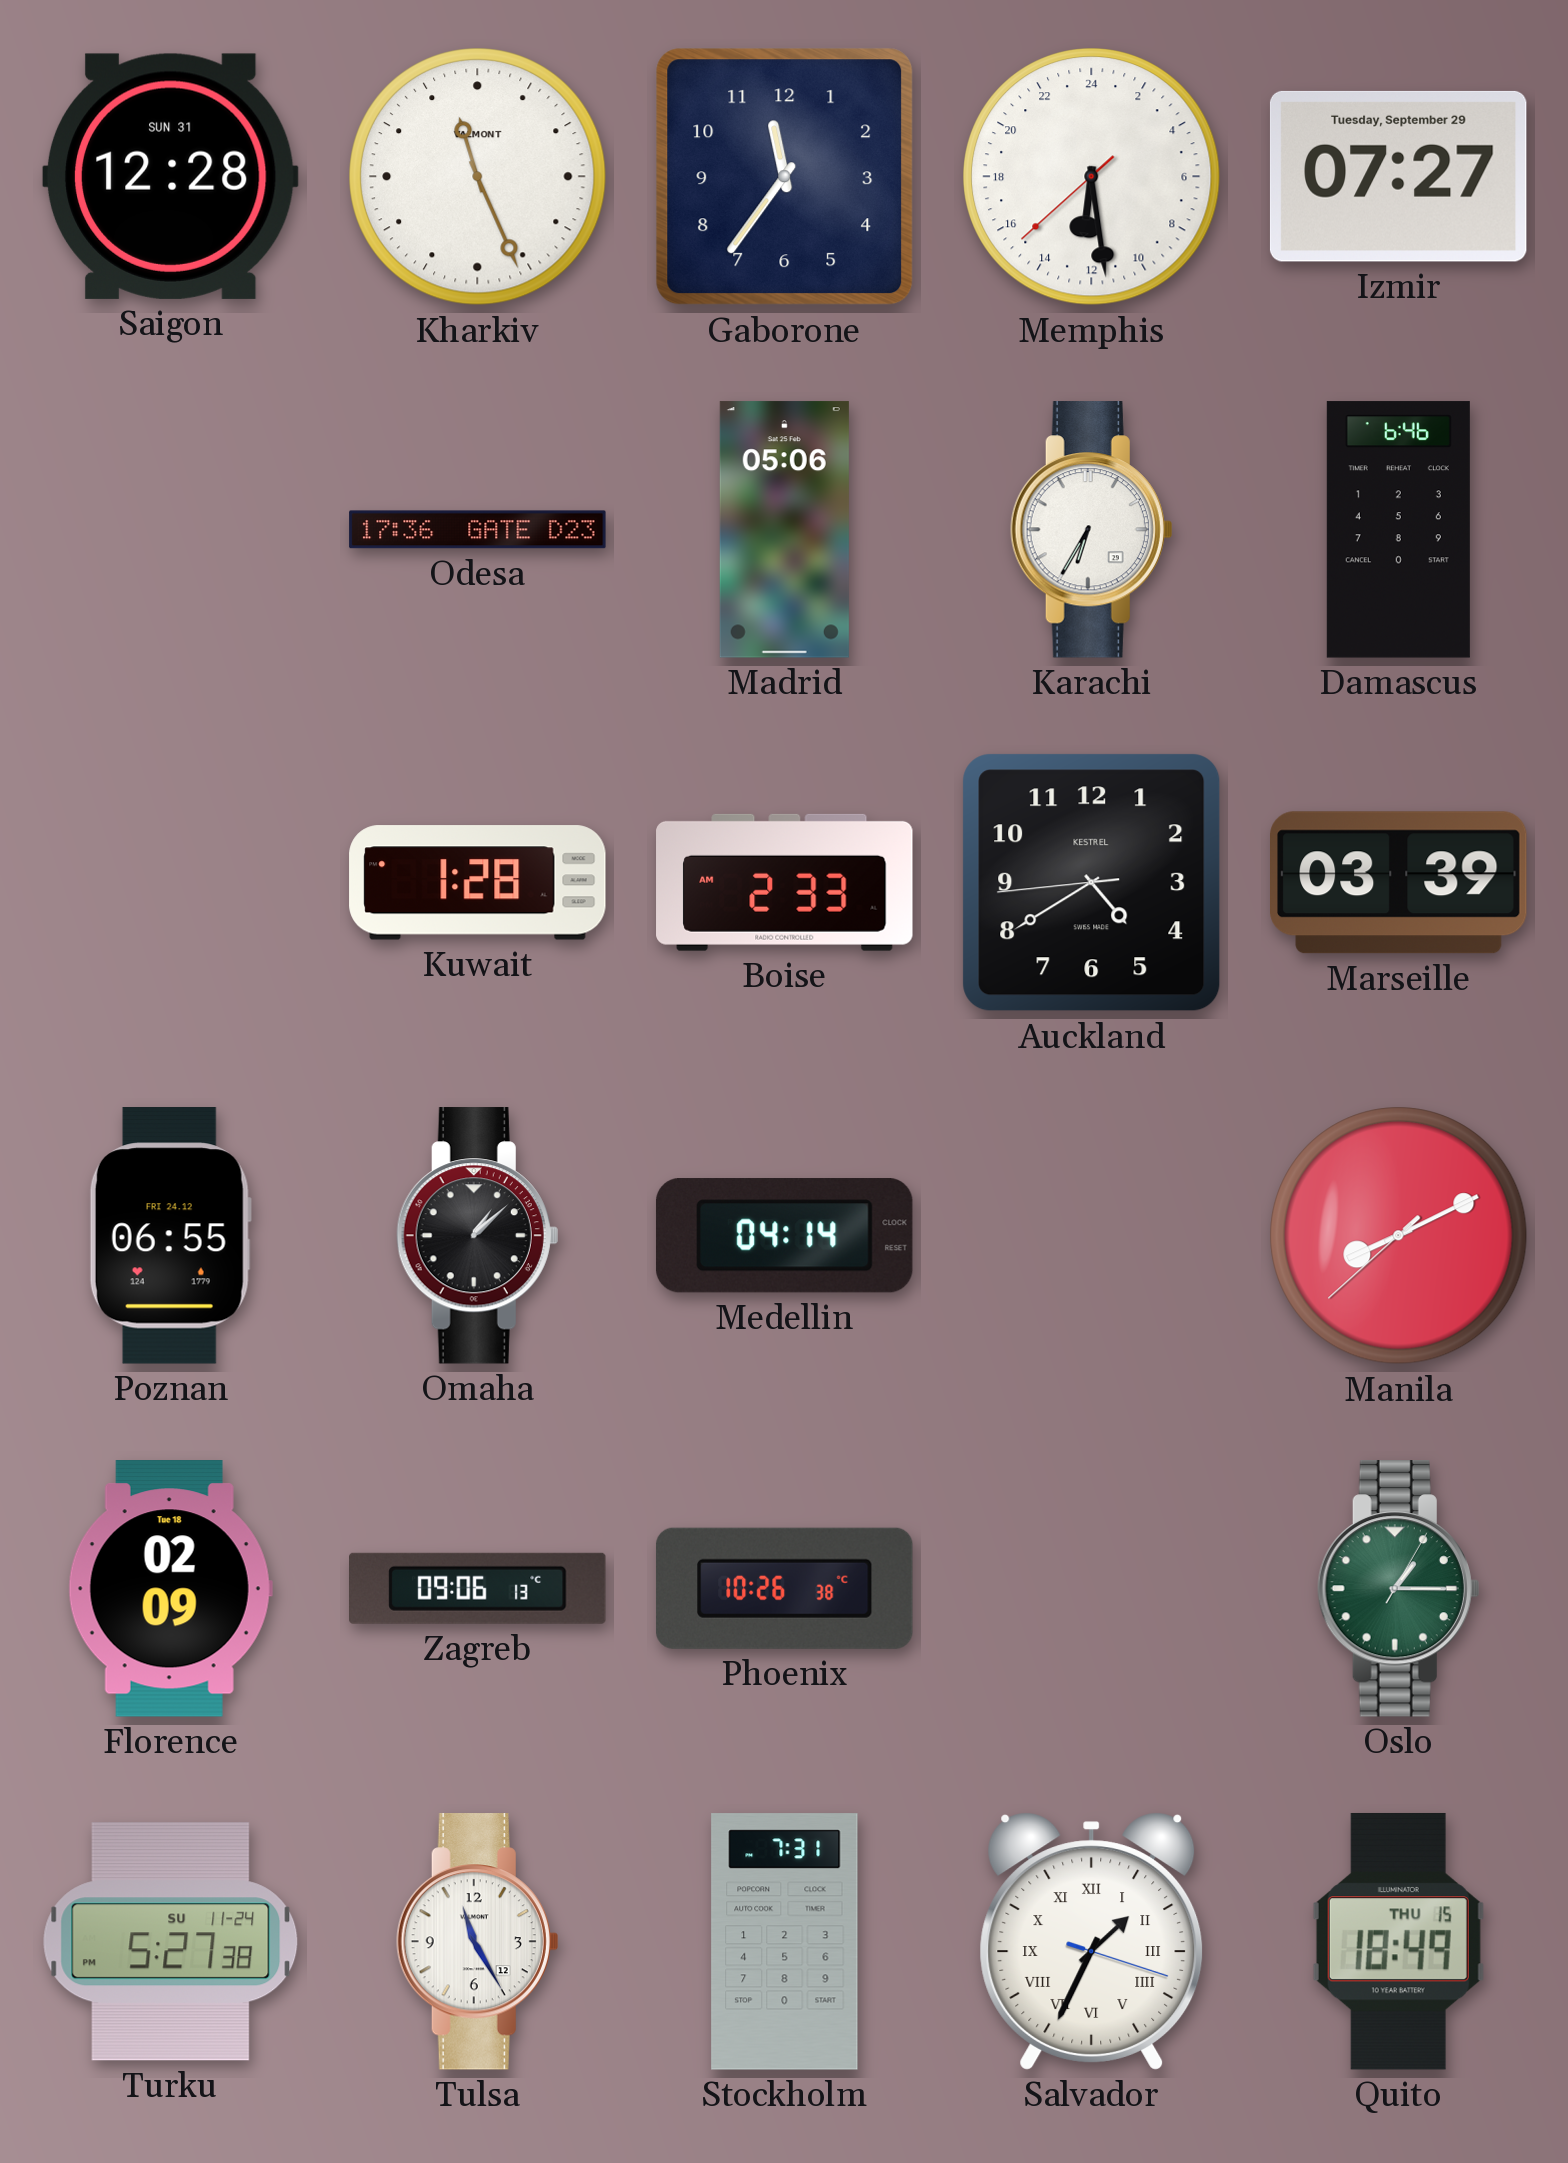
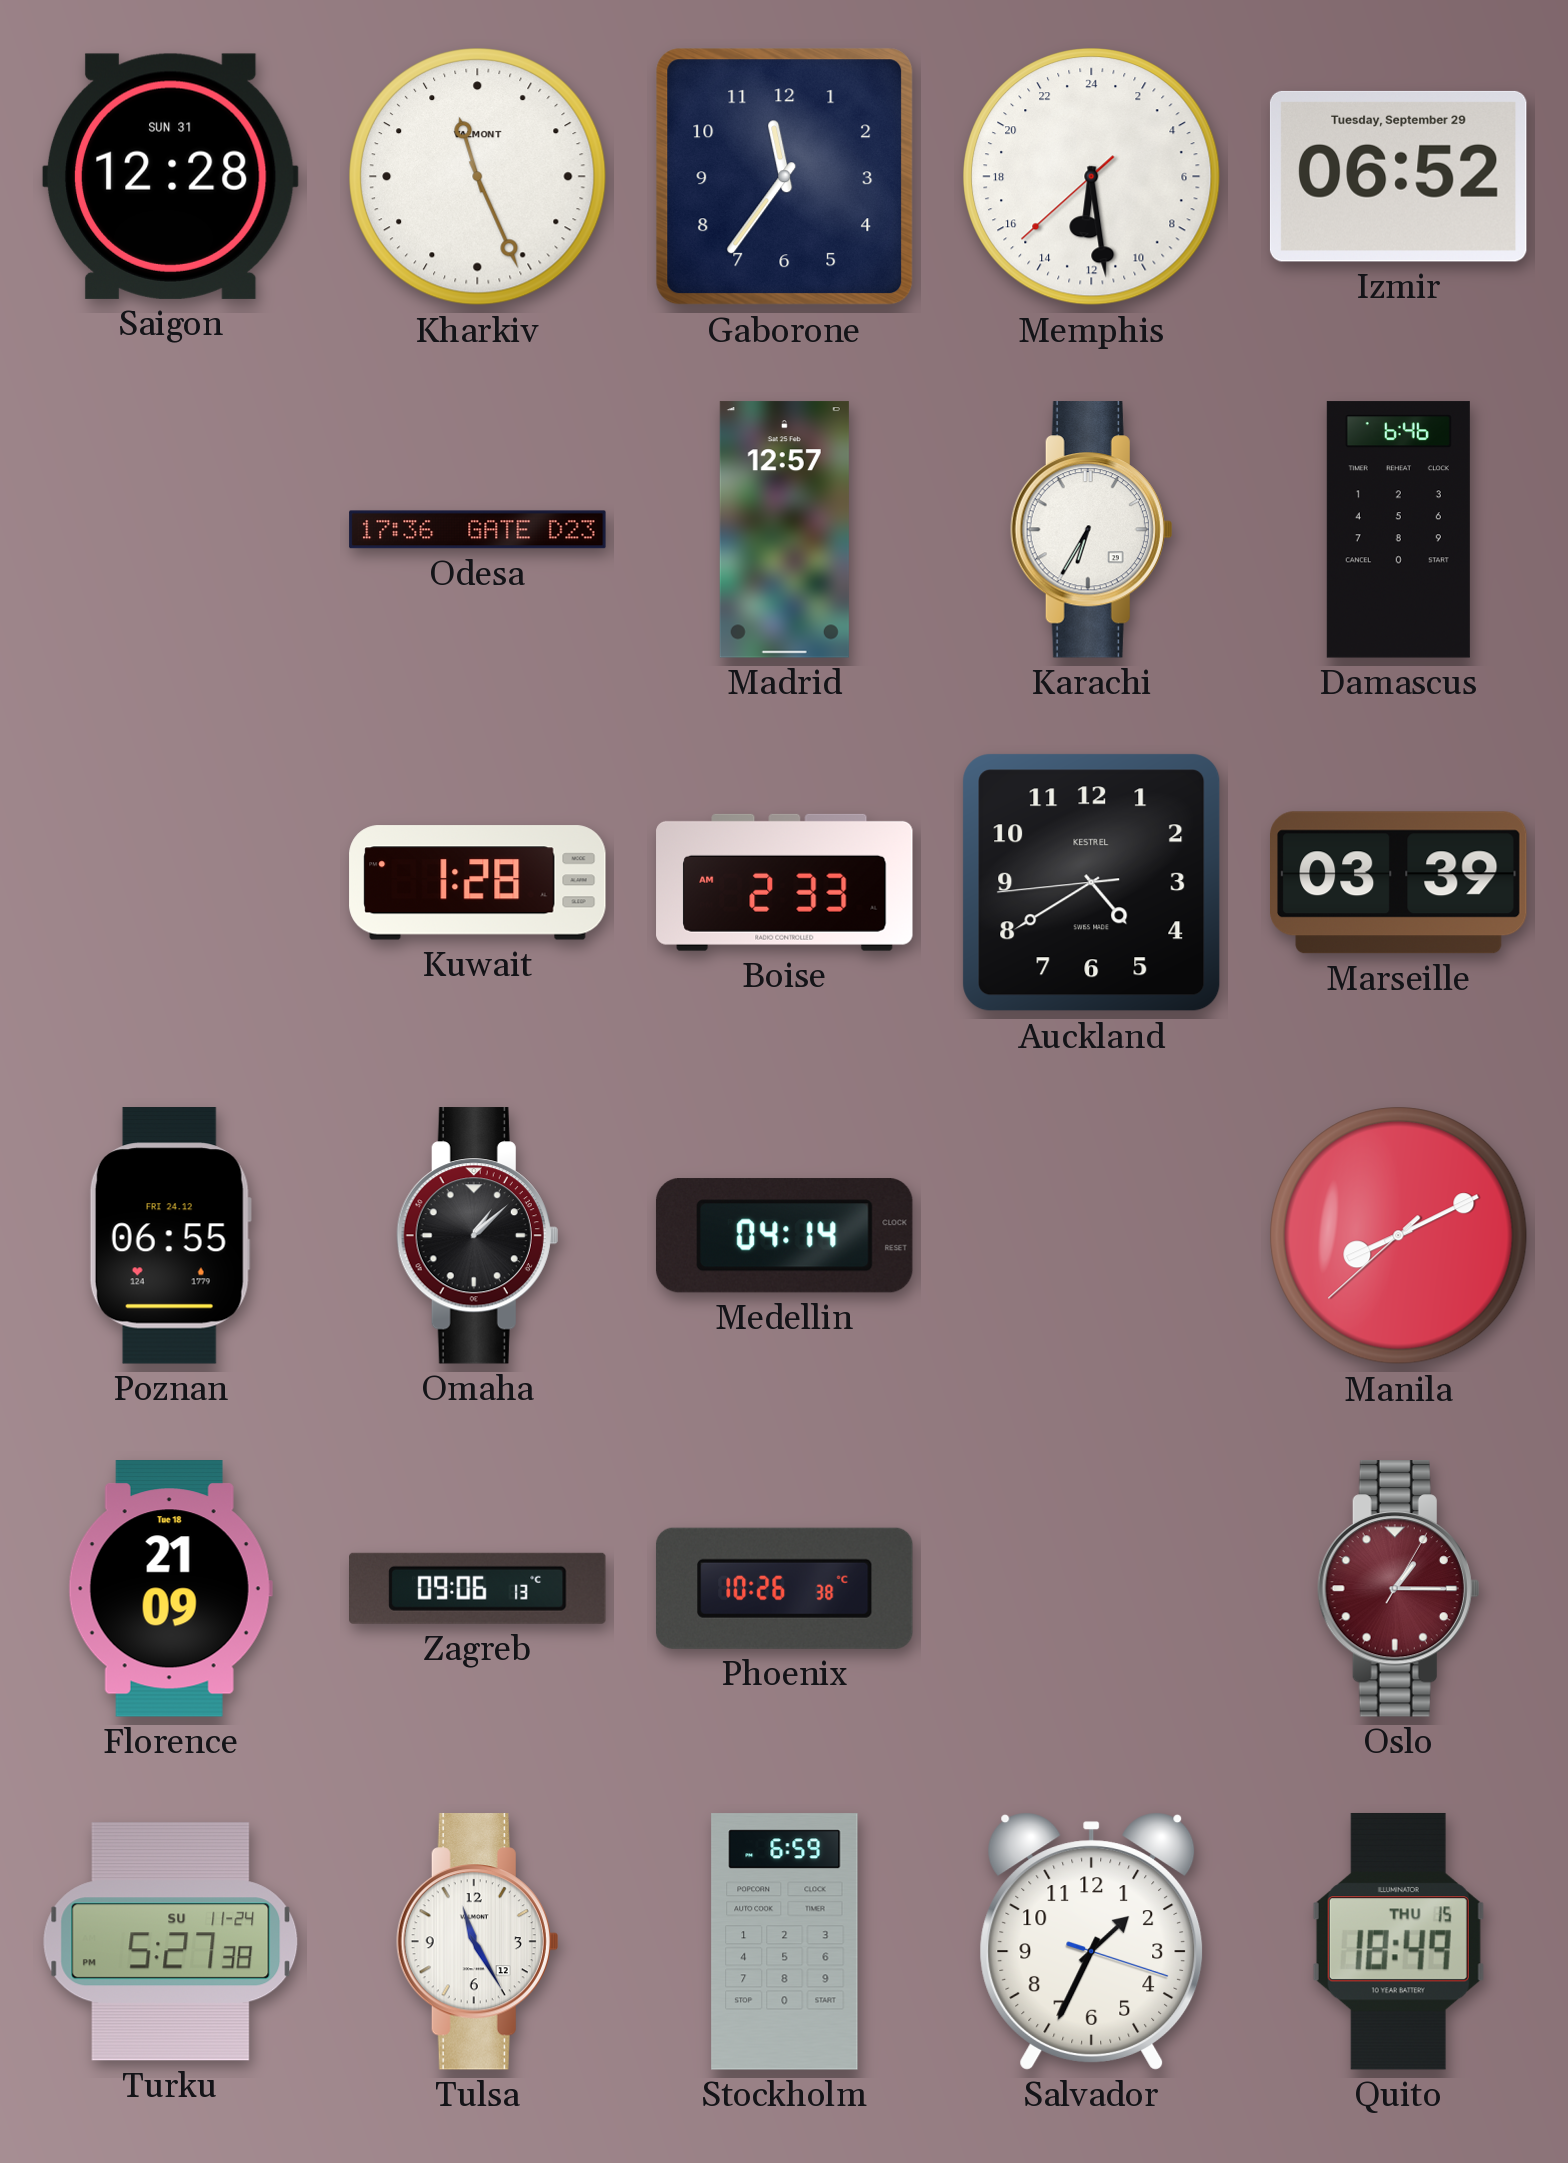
Izmir: 07:27 -> 06:52 (1398, 176)
Madrid: 05:06 -> 12:57 (784, 530)
Florence: 02:09 -> 21:09 (170, 1589)
Oslo dial: green -> burgundy (1398, 1589)
Stockholm: 7:31 -> 6:59 (785, 1942)
Salvador numerals: Roman -> Arabic (1092, 1941)
